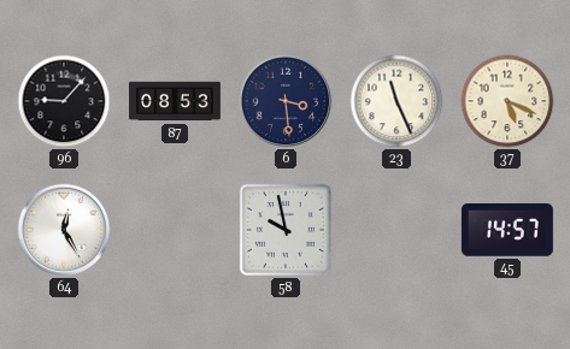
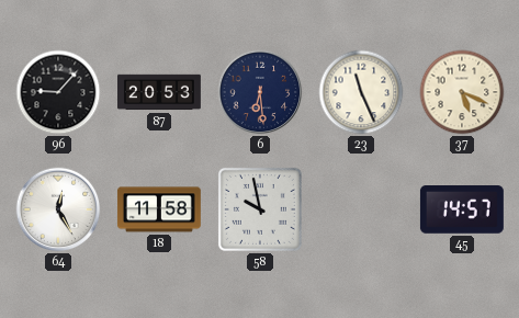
87: 08:53 -> 20:53 (160, 92)
6: 3:29 -> 6:29 (260, 92)
18: none -> 11:58 (159, 209)
